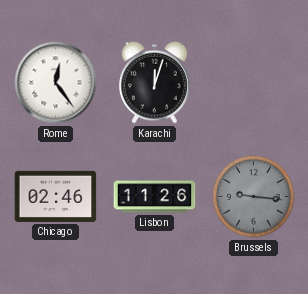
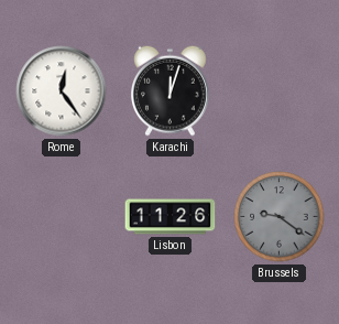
Chicago: 02:46 -> none (56, 196)
Brussels: 9:16 -> 9:21 (280, 217)
